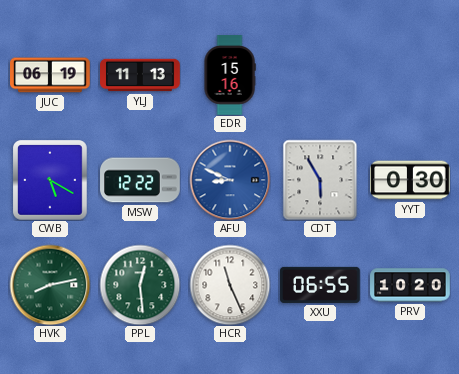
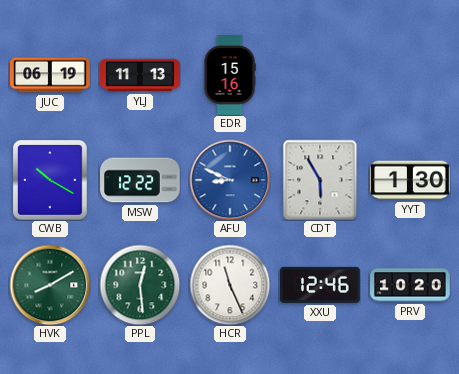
CWB: 5:20 -> 10:20 (50, 180)
YYT: 0:30 -> 1:30 (410, 180)
HVK: 8:13 -> 8:10 (50, 285)
XXU: 06:55 -> 12:46 (320, 285)
